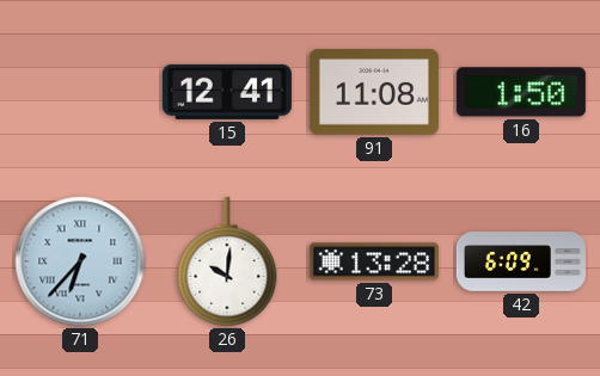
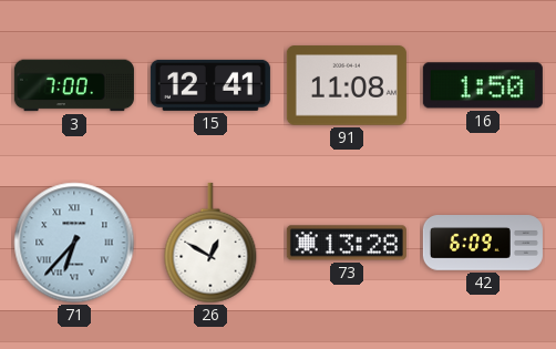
3: none -> 7:00 (74, 85)
26: 10:01 -> 12:50 (210, 243)
